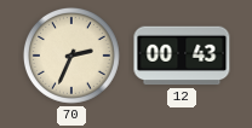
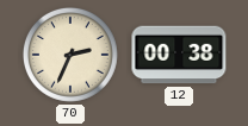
12: 00:43 -> 00:38 (179, 55)
